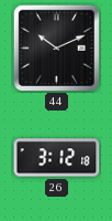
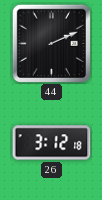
44: 10:11 -> 2:11 (51, 43)
